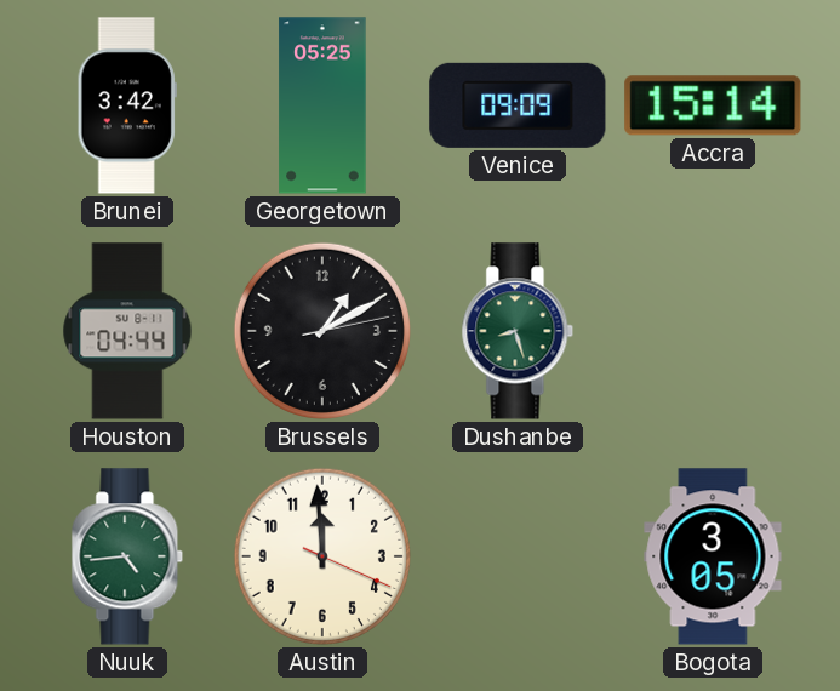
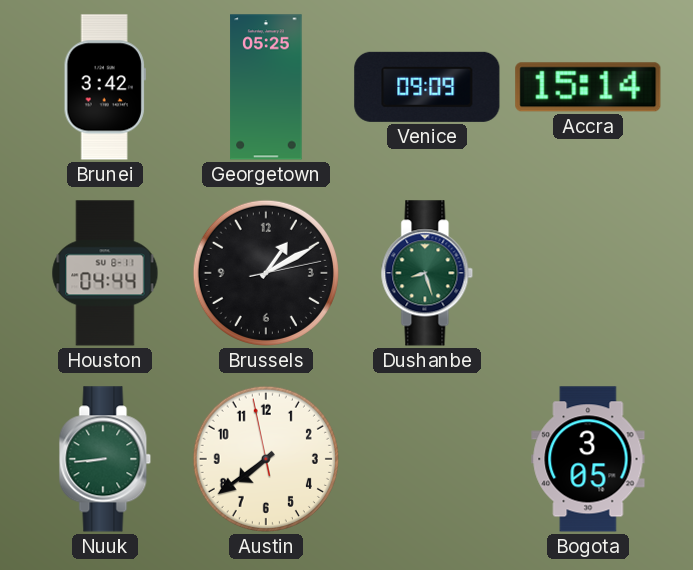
Nuuk: 4:44 -> 8:44 (105, 459)
Austin: 11:59 -> 7:38 (266, 459)
